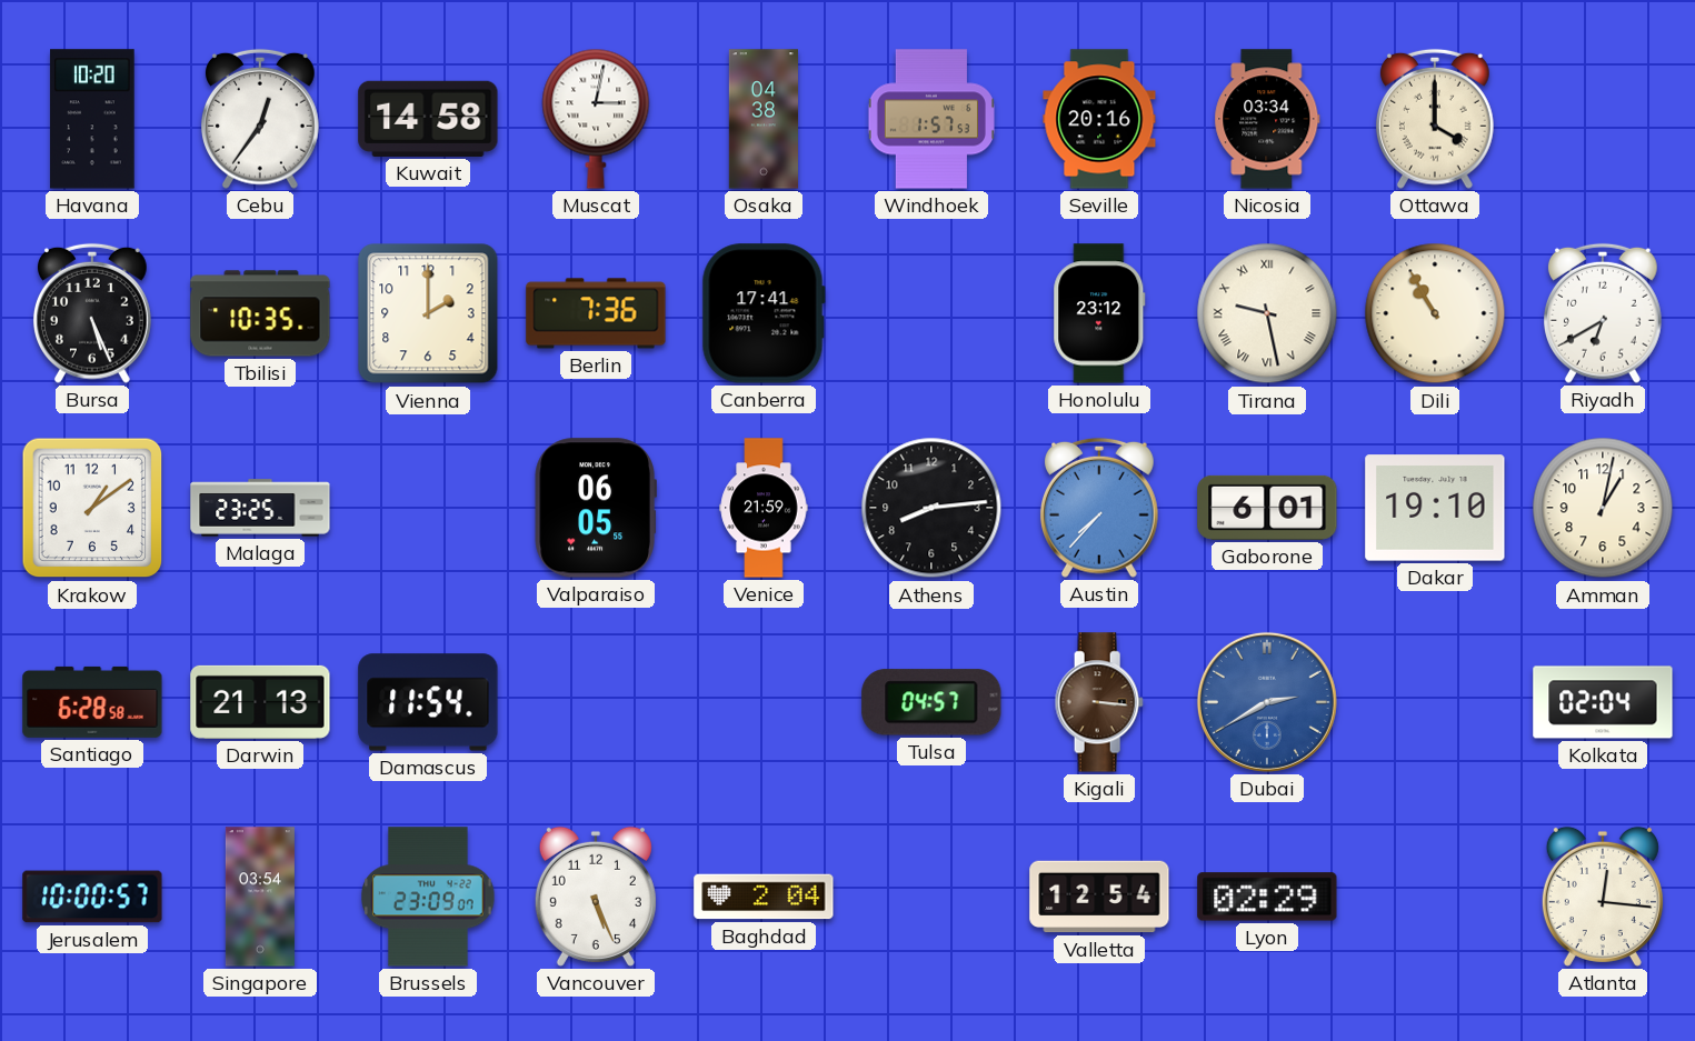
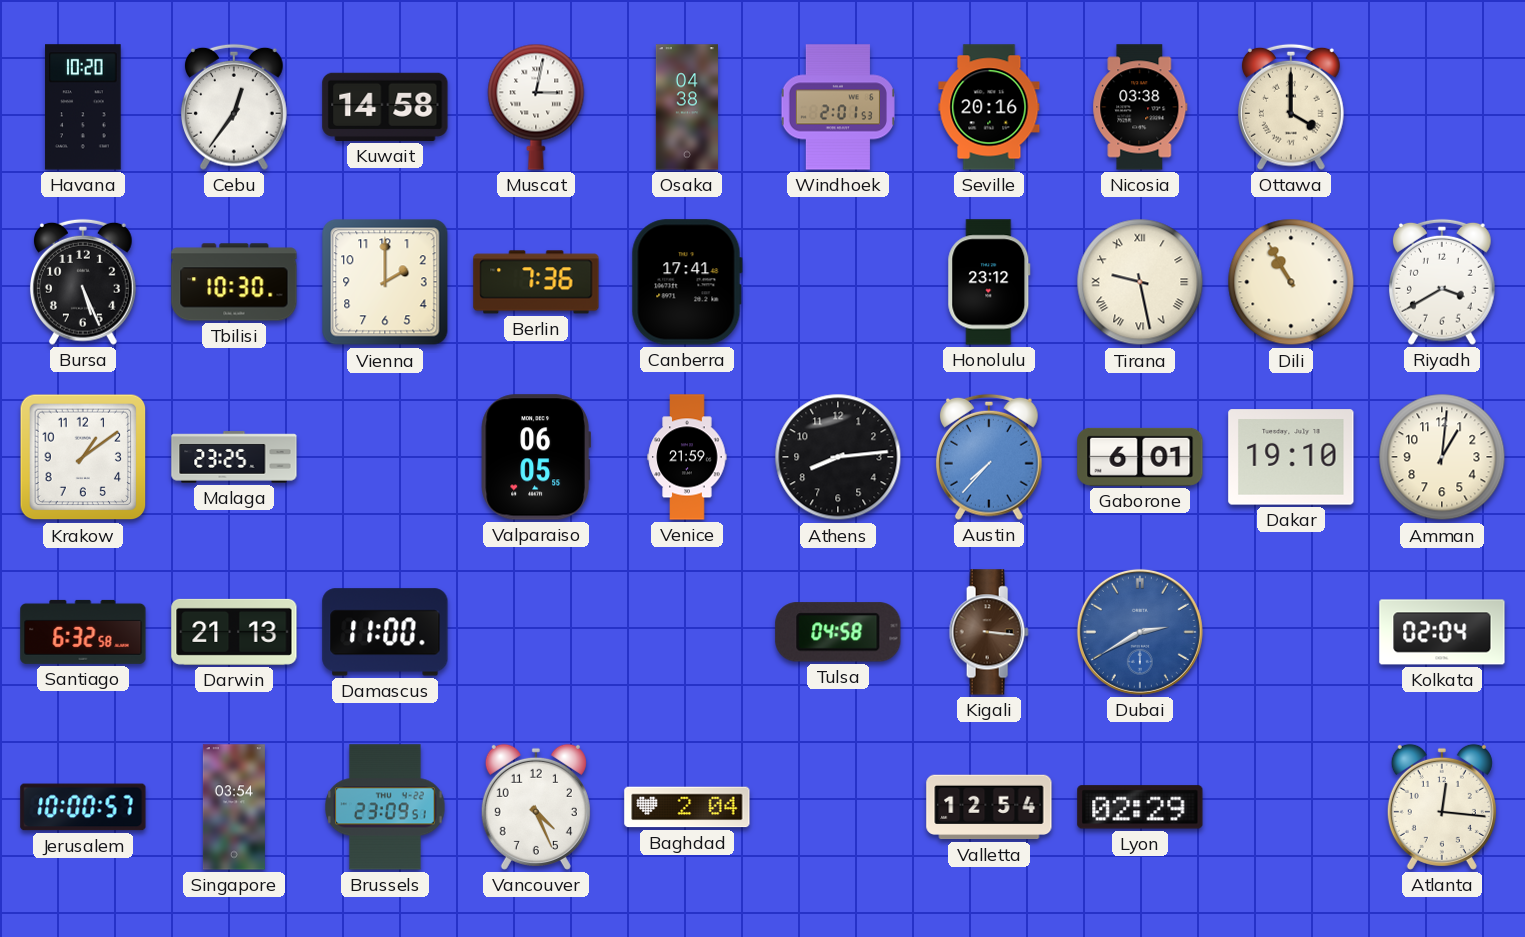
Windhoek: 1:57 -> 2:01 (837, 107)
Nicosia: 03:34 -> 03:38 (1140, 107)
Tbilisi: 10:35 -> 10:30 (234, 282)
Riyadh: 6:40 -> 3:40 (1442, 282)
Amman: 1:02 -> 1:01 (1442, 457)
Santiago: 6:28 -> 6:32 (83, 632)
Damascus: 11:54 -> 11:00 (385, 632)
Tulsa: 04:57 -> 04:58 (838, 632)
Brussels: 23:09:07 -> 23:09:51 (385, 807)
Vancouver: 5:26 -> 4:26 (536, 807)
